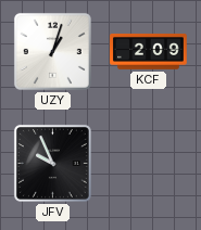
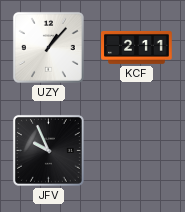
UZY: 1:03 -> 1:07 (48, 47)
KCF: 2:09 -> 2:11 (137, 47)
